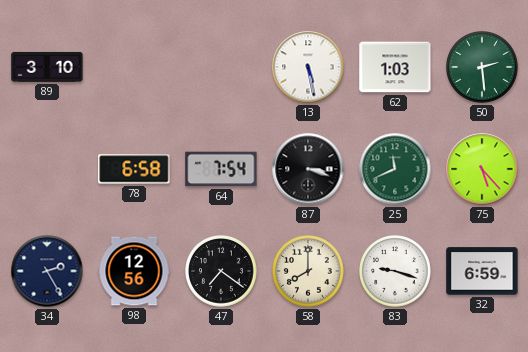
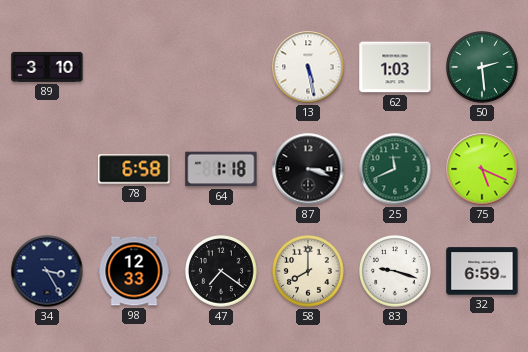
64: 7:54 -> 1:18 (221, 169)
75: 5:23 -> 5:19 (482, 169)
34: 2:25 -> 3:25 (47, 271)
98: 12:56 -> 12:33 (134, 271)
